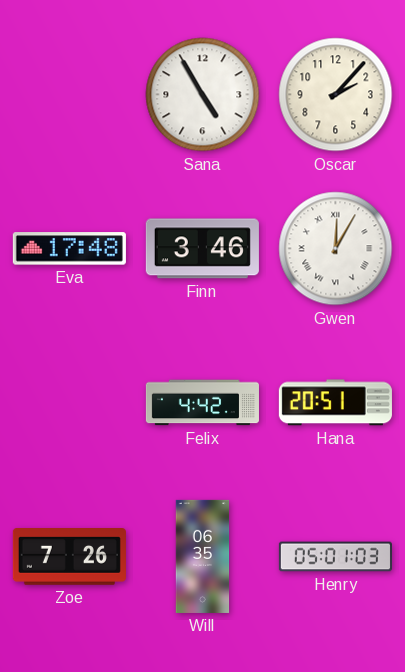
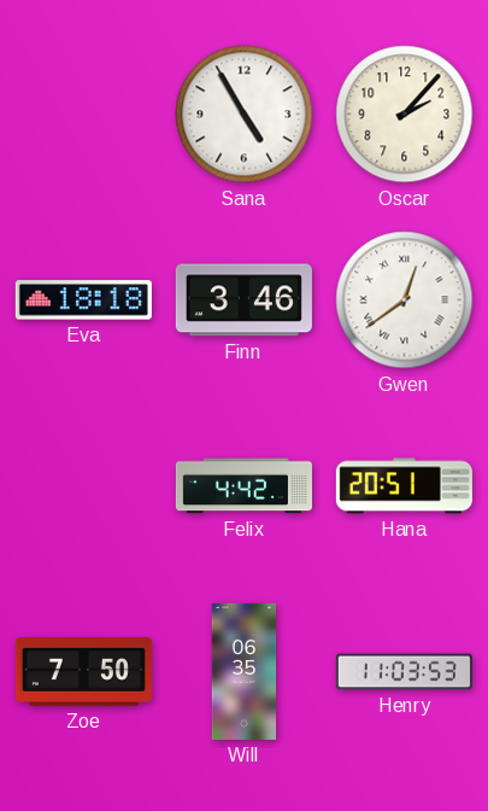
Eva: 17:48 -> 18:18 (83, 301)
Gwen: 12:05 -> 12:39 (405, 301)
Zoe: 7:26 -> 7:50 (83, 672)
Henry: 05:01 -> 11:03 (404, 672)
